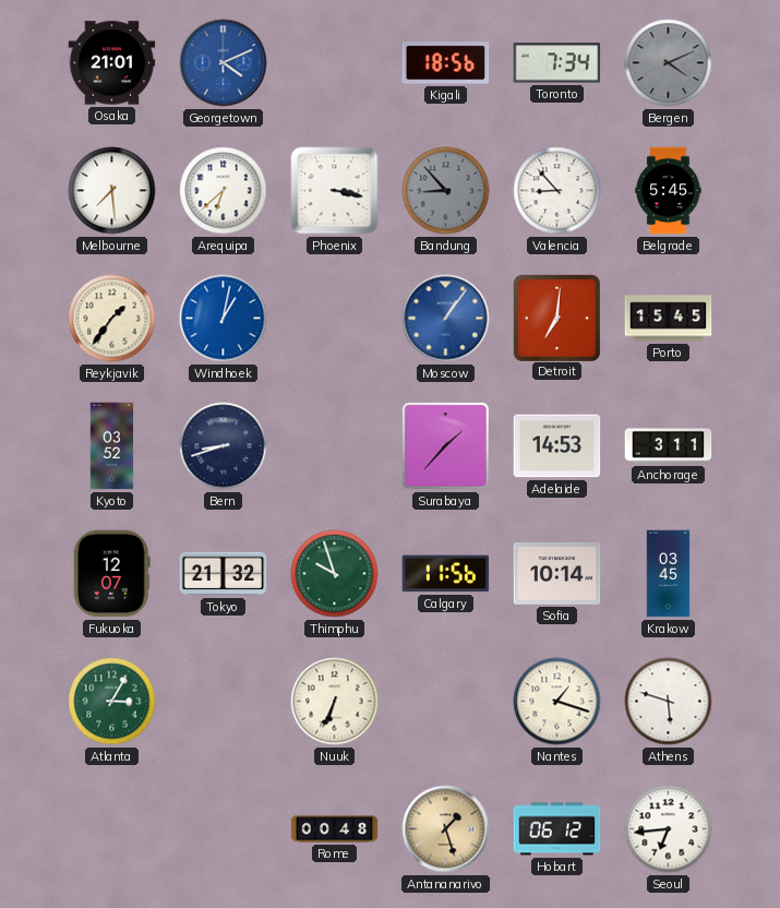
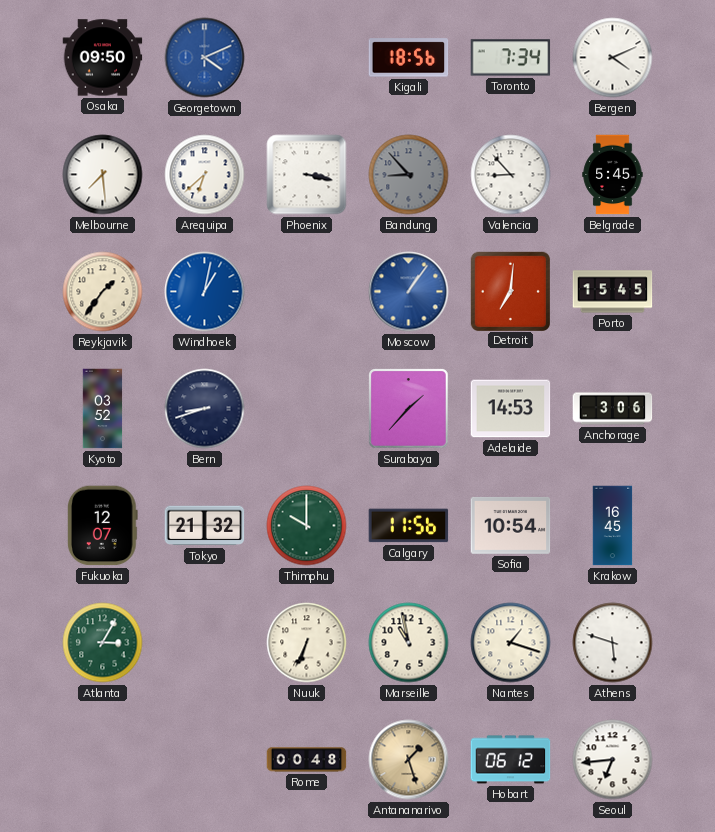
Osaka: 21:01 -> 09:50 (103, 58)
Bergen dial: grey -> white (613, 58)
Anchorage: 3:11 -> 3:06 (613, 409)
Thimphu: 9:57 -> 10:00 (307, 526)
Sofia: 10:14 -> 10:54 (511, 526)
Krakow: 03:45 -> 16:45 (613, 526)
Marseille: none -> 10:58 (409, 643)
